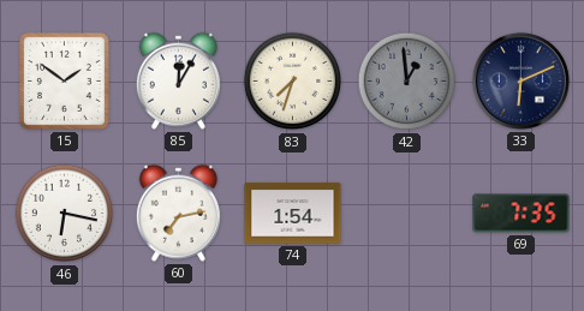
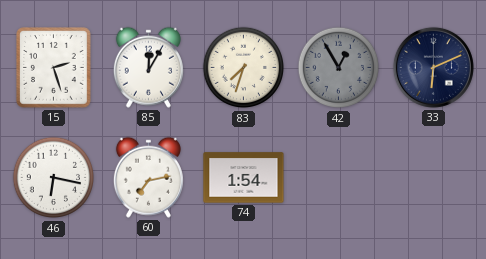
15: 1:51 -> 2:27 (54, 68)
42: 12:59 -> 12:55 (339, 68)
69: 7:35 -> none (522, 214)
